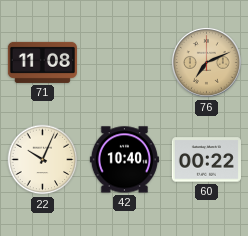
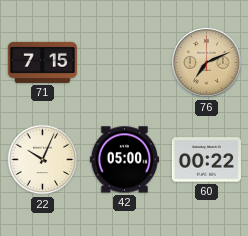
71: 11:08 -> 7:15 (42, 62)
42: 10:40 -> 05:00 (124, 160)
